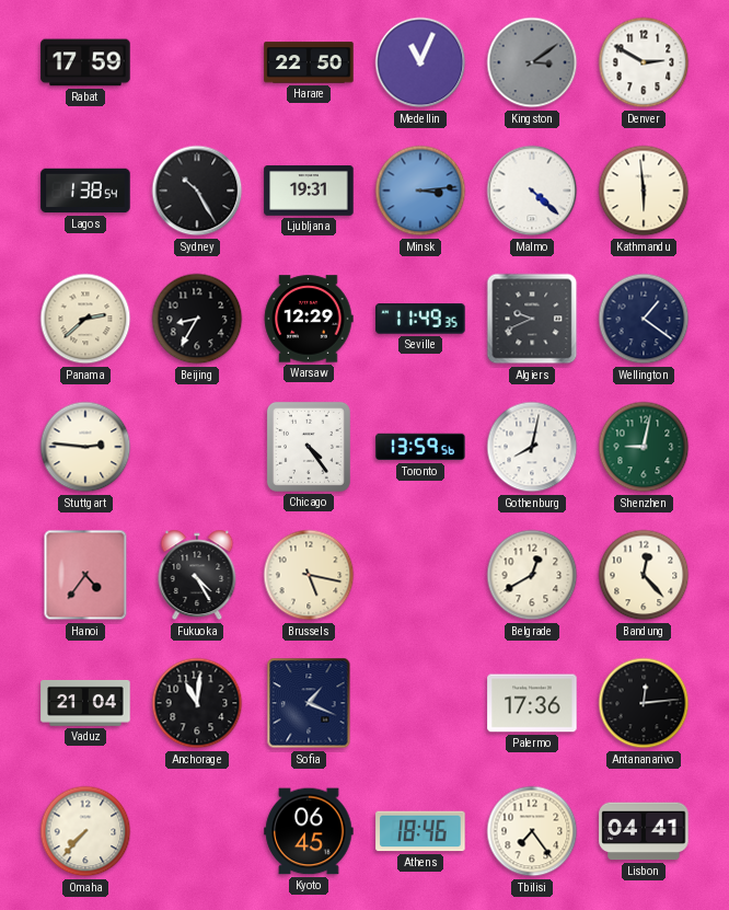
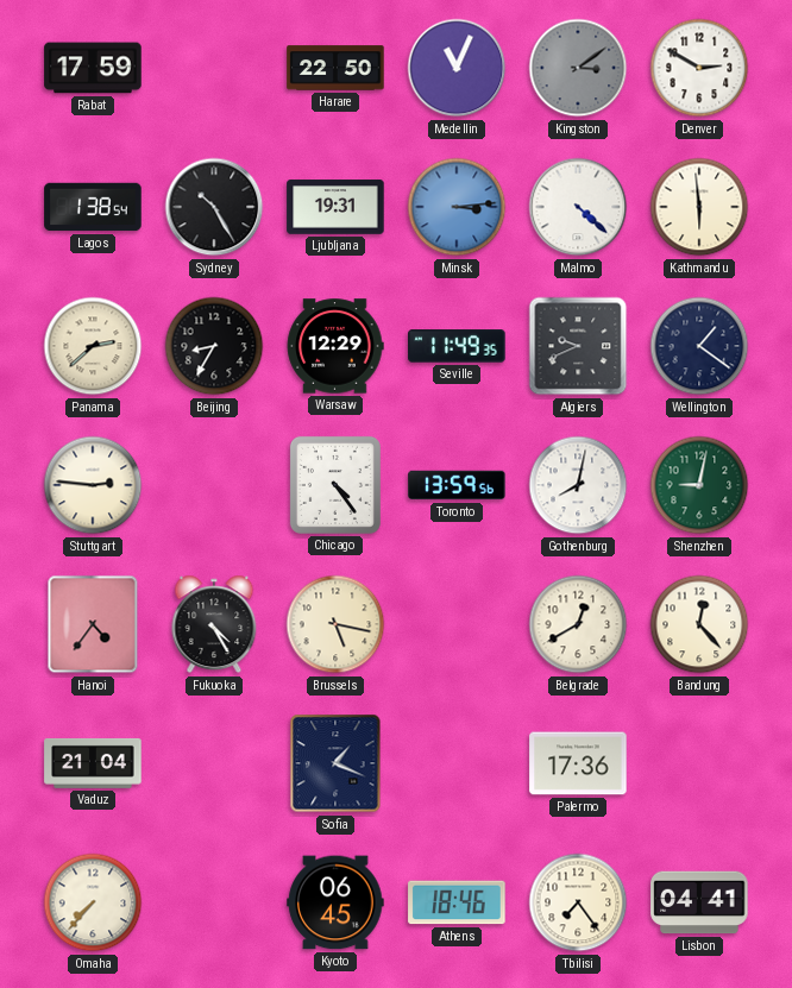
Anchorage: 11:01 -> none (197, 703)
Antananarivo: 12:14 -> none (644, 703)
